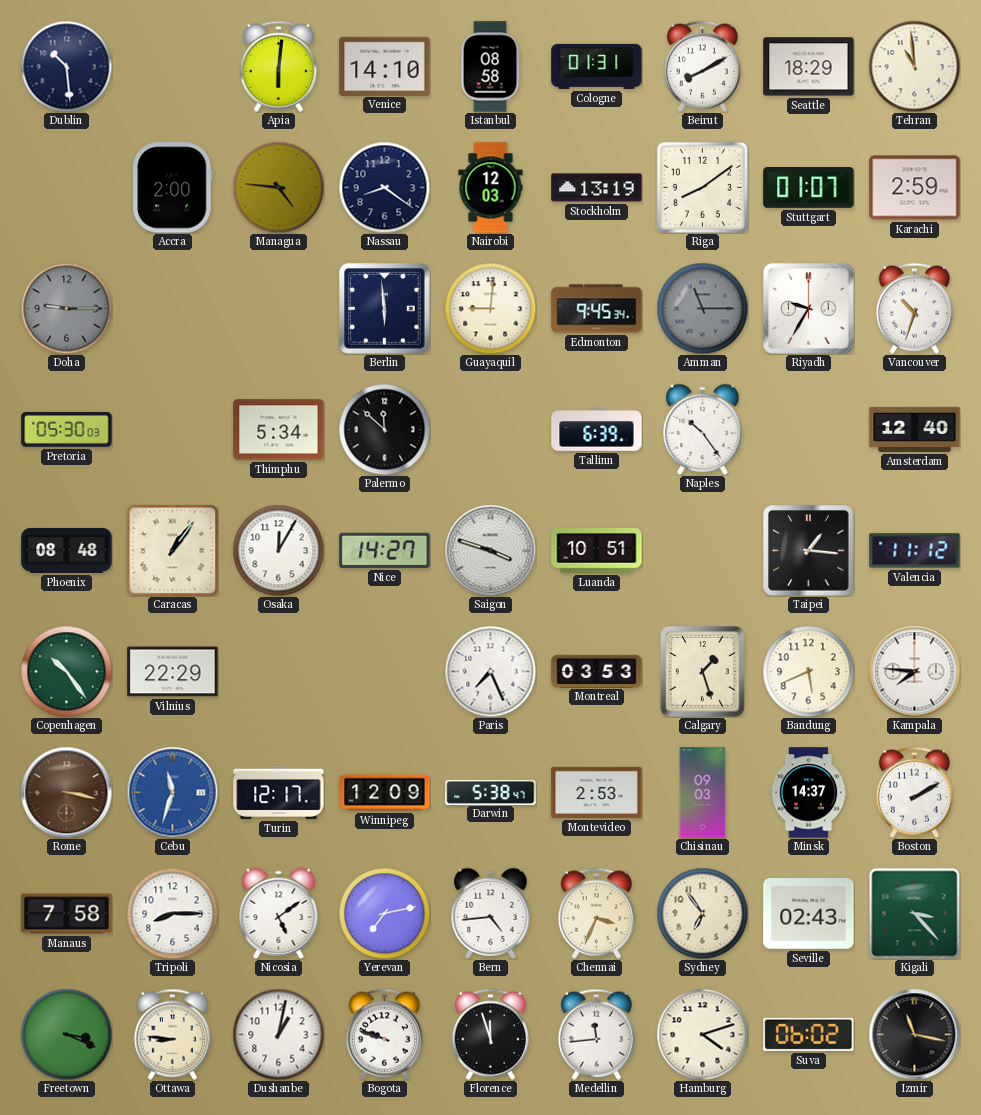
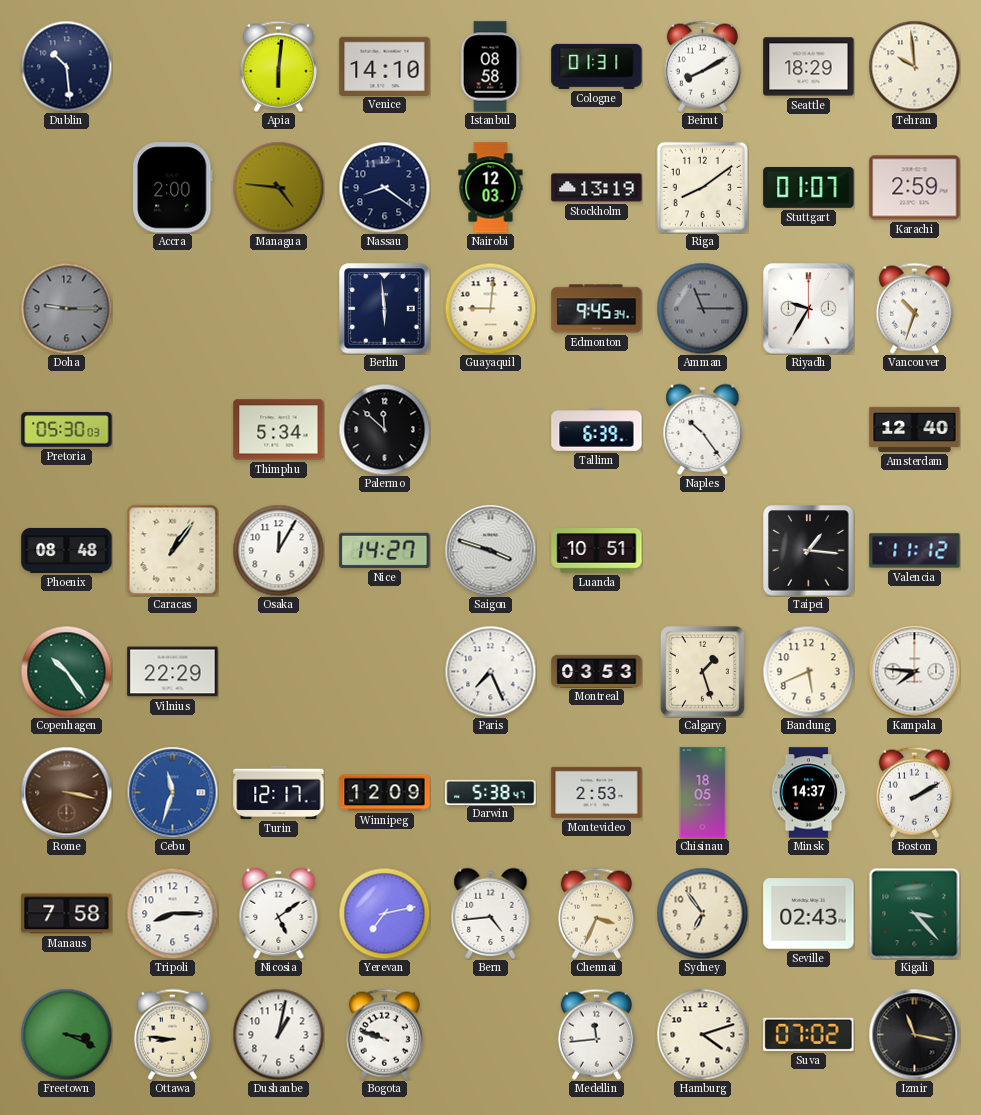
Tehran: 10:59 -> 9:59 (914, 66)
Chisinau: 09:03 -> 18:05 (703, 793)
Florence: 11:57 -> none (490, 1034)
Suva: 06:02 -> 07:02 (809, 1034)
